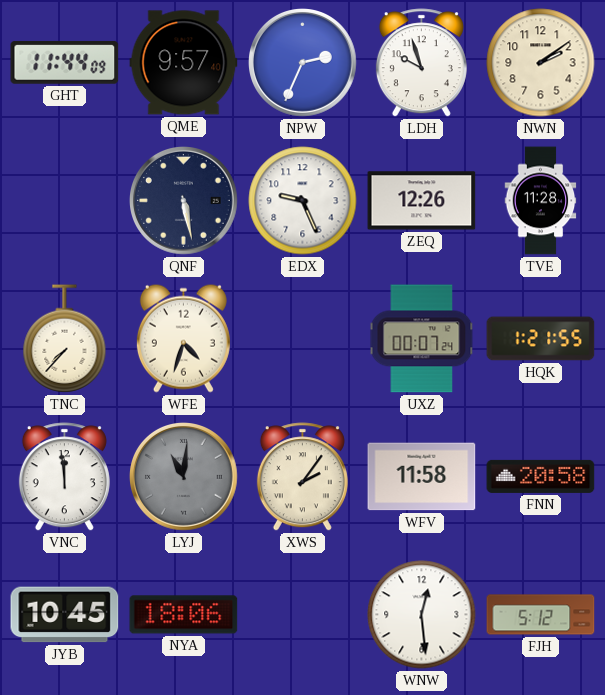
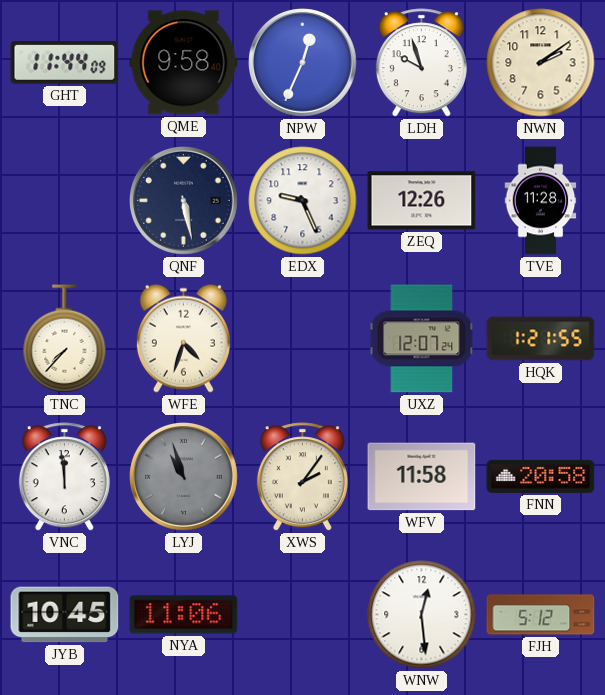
QME: 9:57 -> 9:58 (184, 63)
NPW: 2:34 -> 12:34 (303, 63)
UXZ: 00:07 -> 12:07 (422, 339)
LYJ: 11:01 -> 10:57 (184, 477)
NYA: 18:06 -> 11:06 (184, 615)
